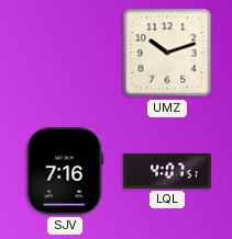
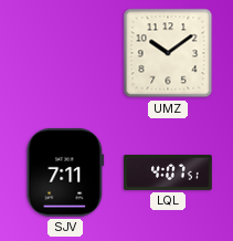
UMZ: 10:12 -> 10:09 (168, 53)
SJV: 7:16 -> 7:11 (65, 172)
